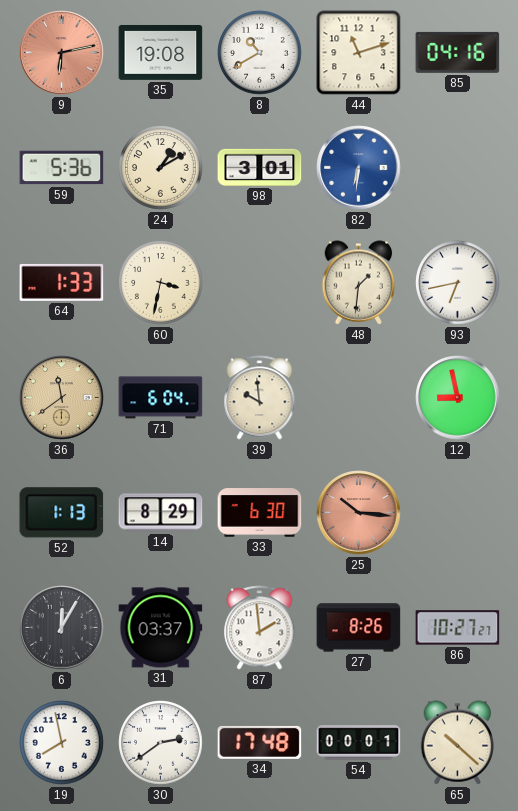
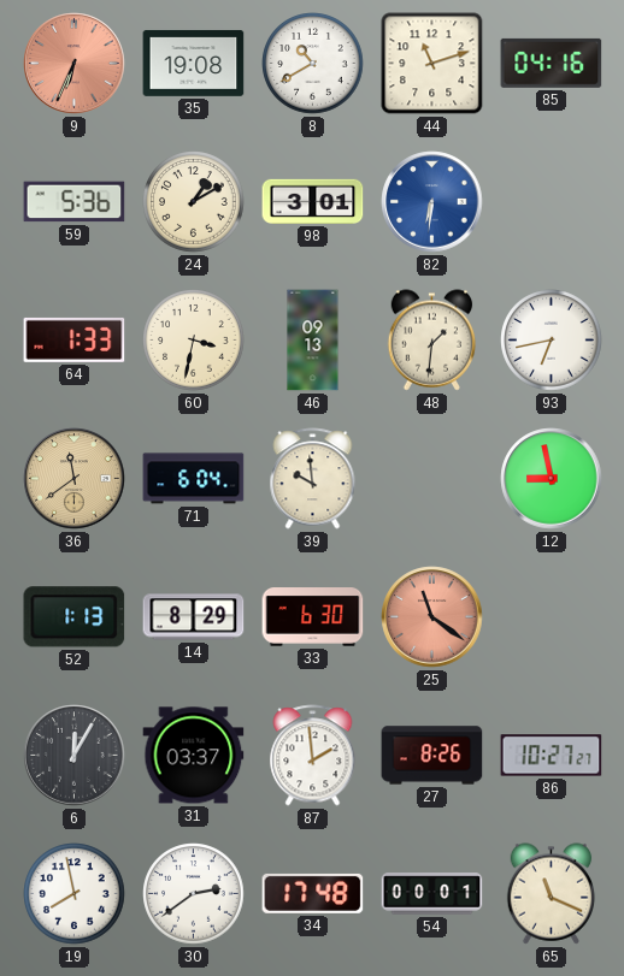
9: 6:13 -> 6:34 (75, 64)
46: none -> 09:13 (313, 341)
25: 10:16 -> 11:21 (432, 617)
65: 10:22 -> 11:19 (552, 894)
